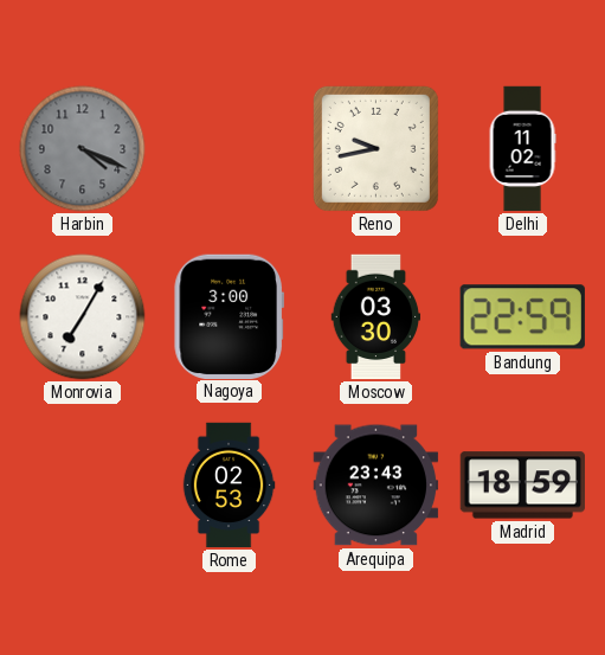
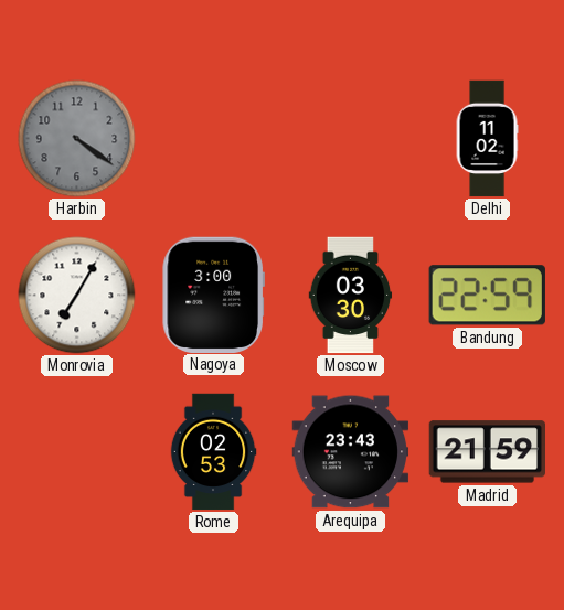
Harbin: 4:19 -> 4:21 (77, 139)
Reno: 9:43 -> none (375, 148)
Madrid: 18:59 -> 21:59 (488, 452)
